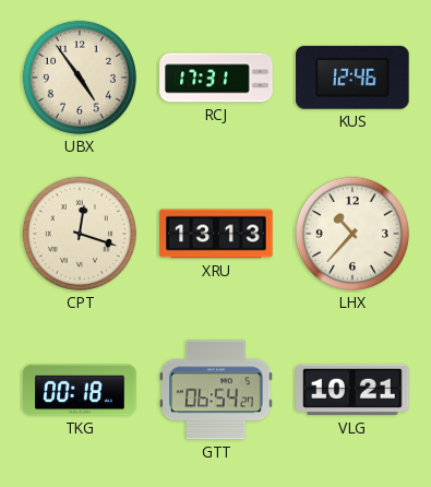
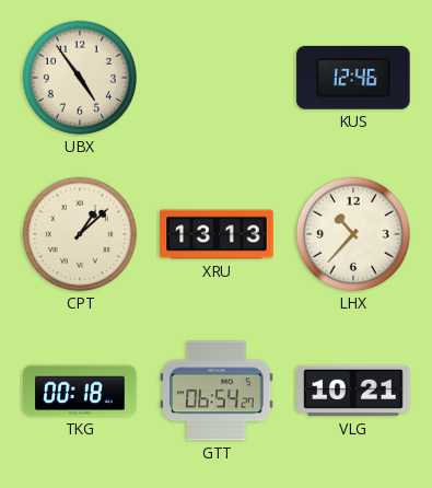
RCJ: 17:31 -> none (216, 78)
CPT: 12:18 -> 1:08 (80, 234)
